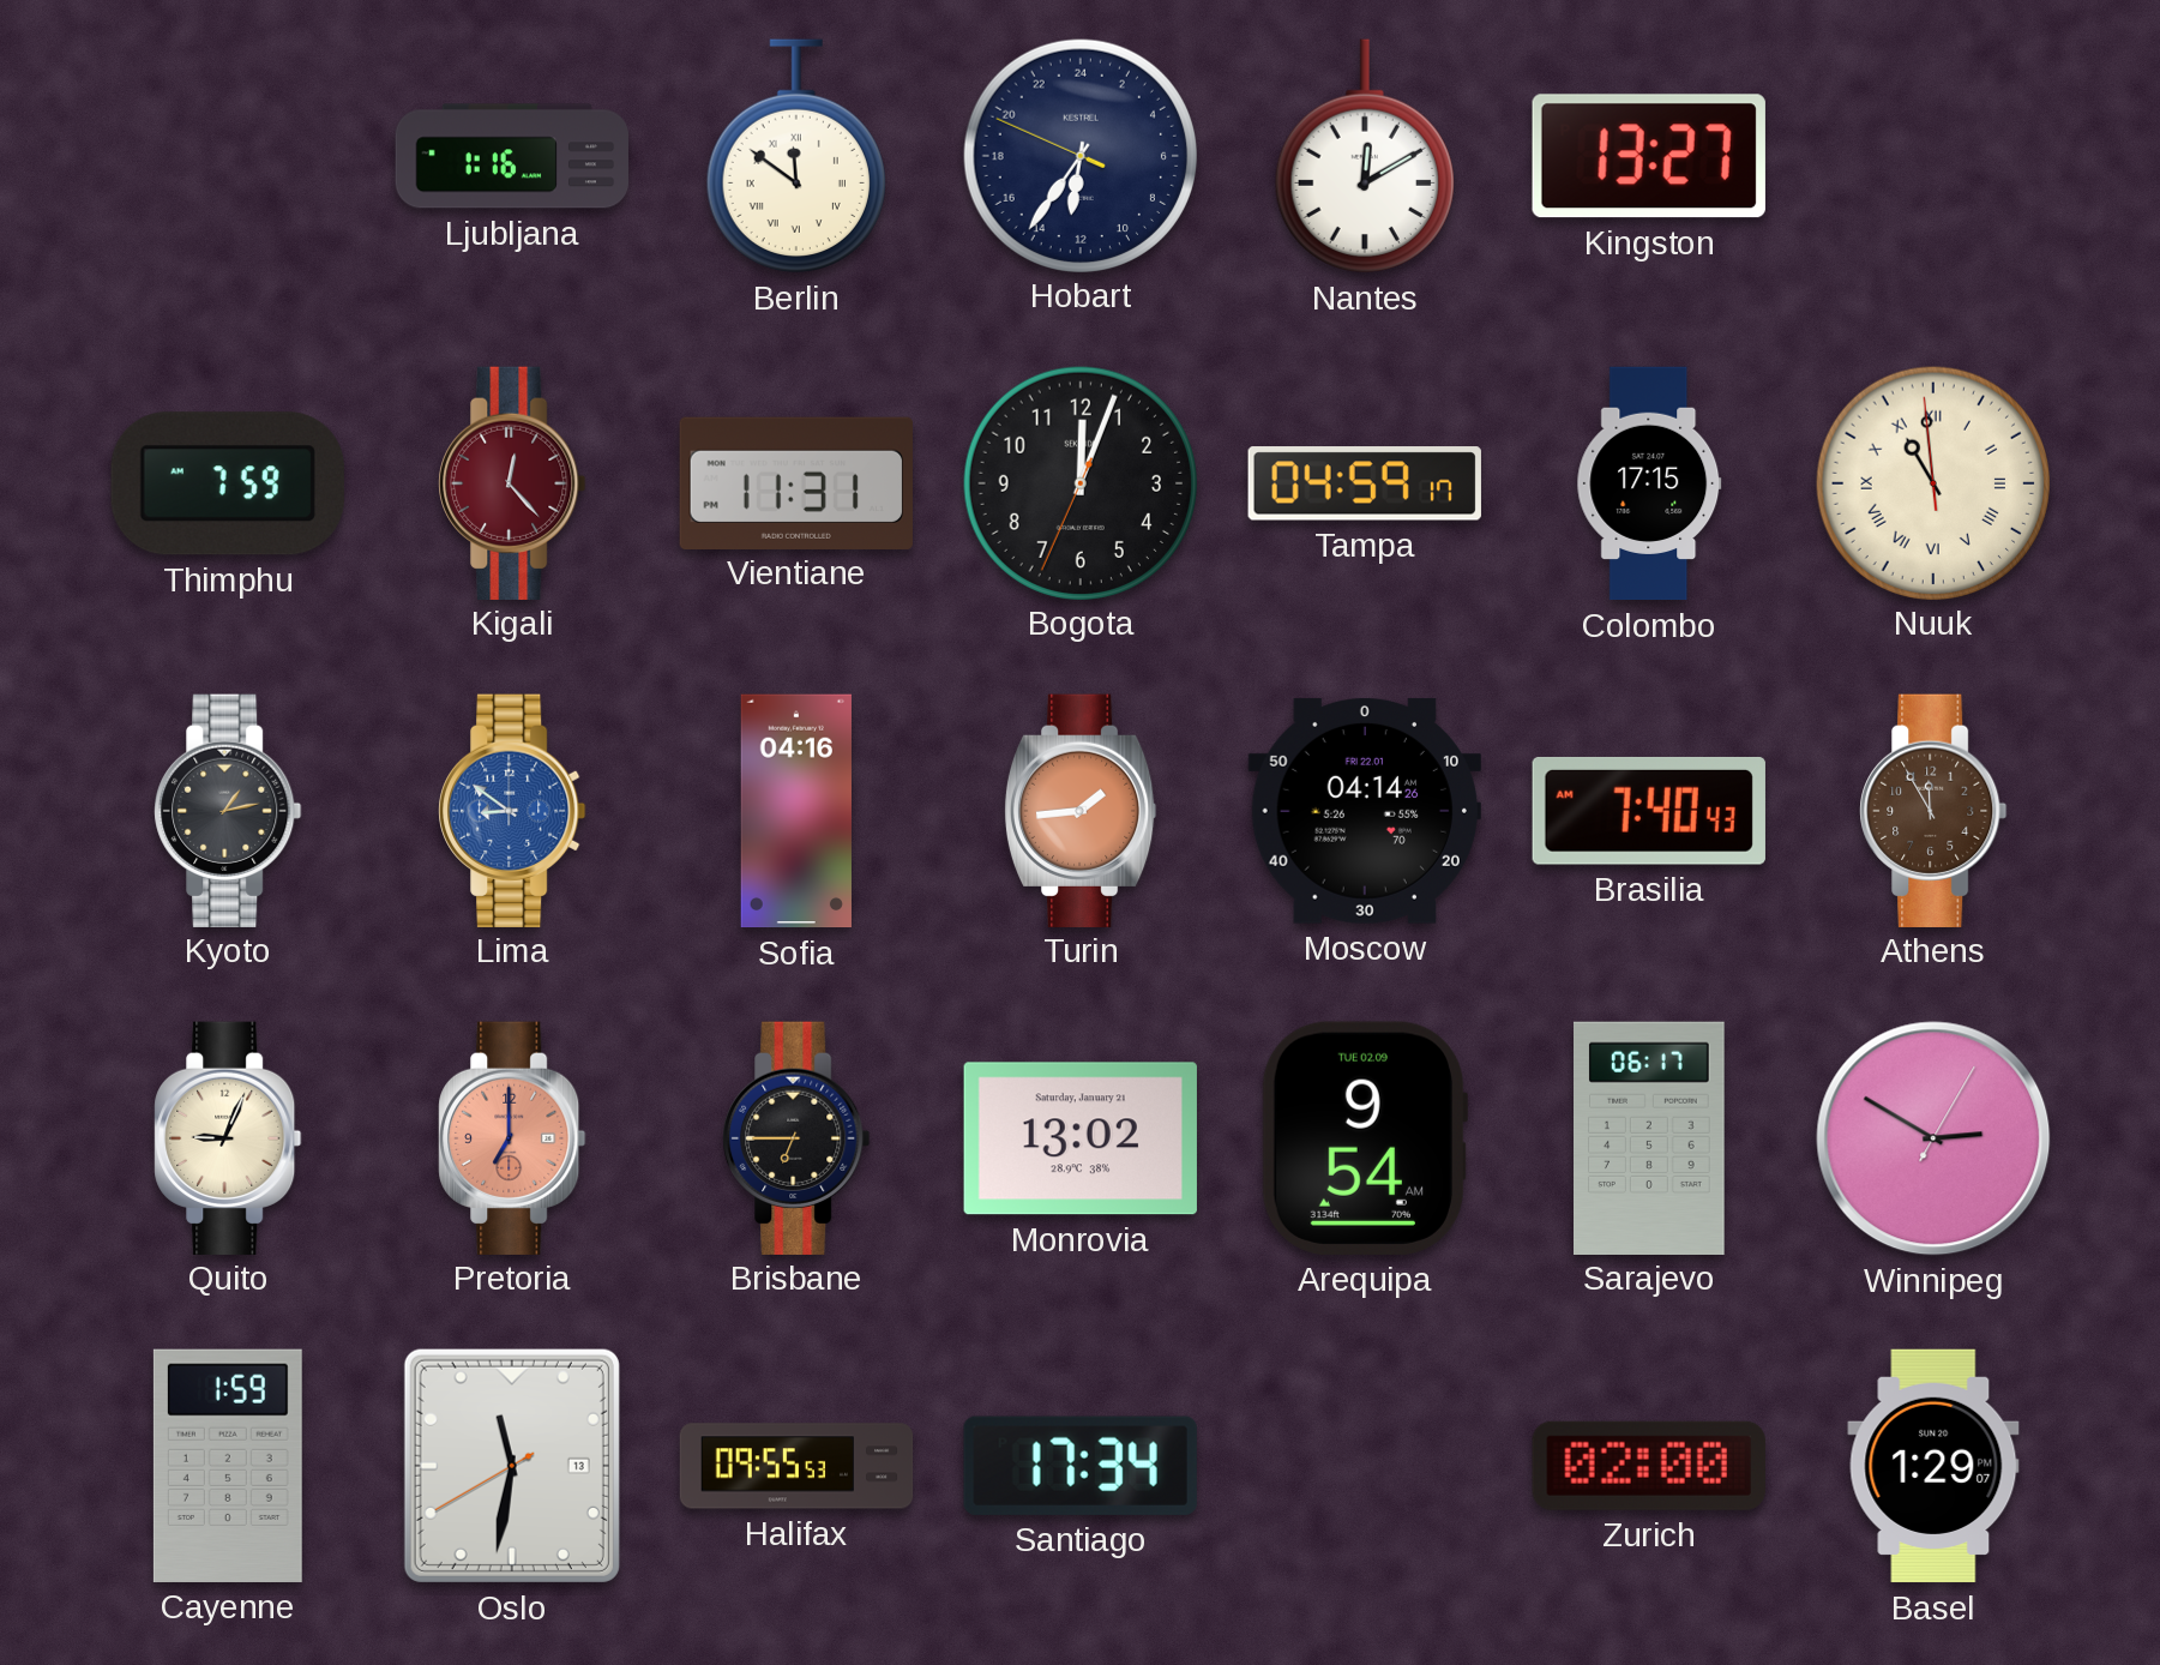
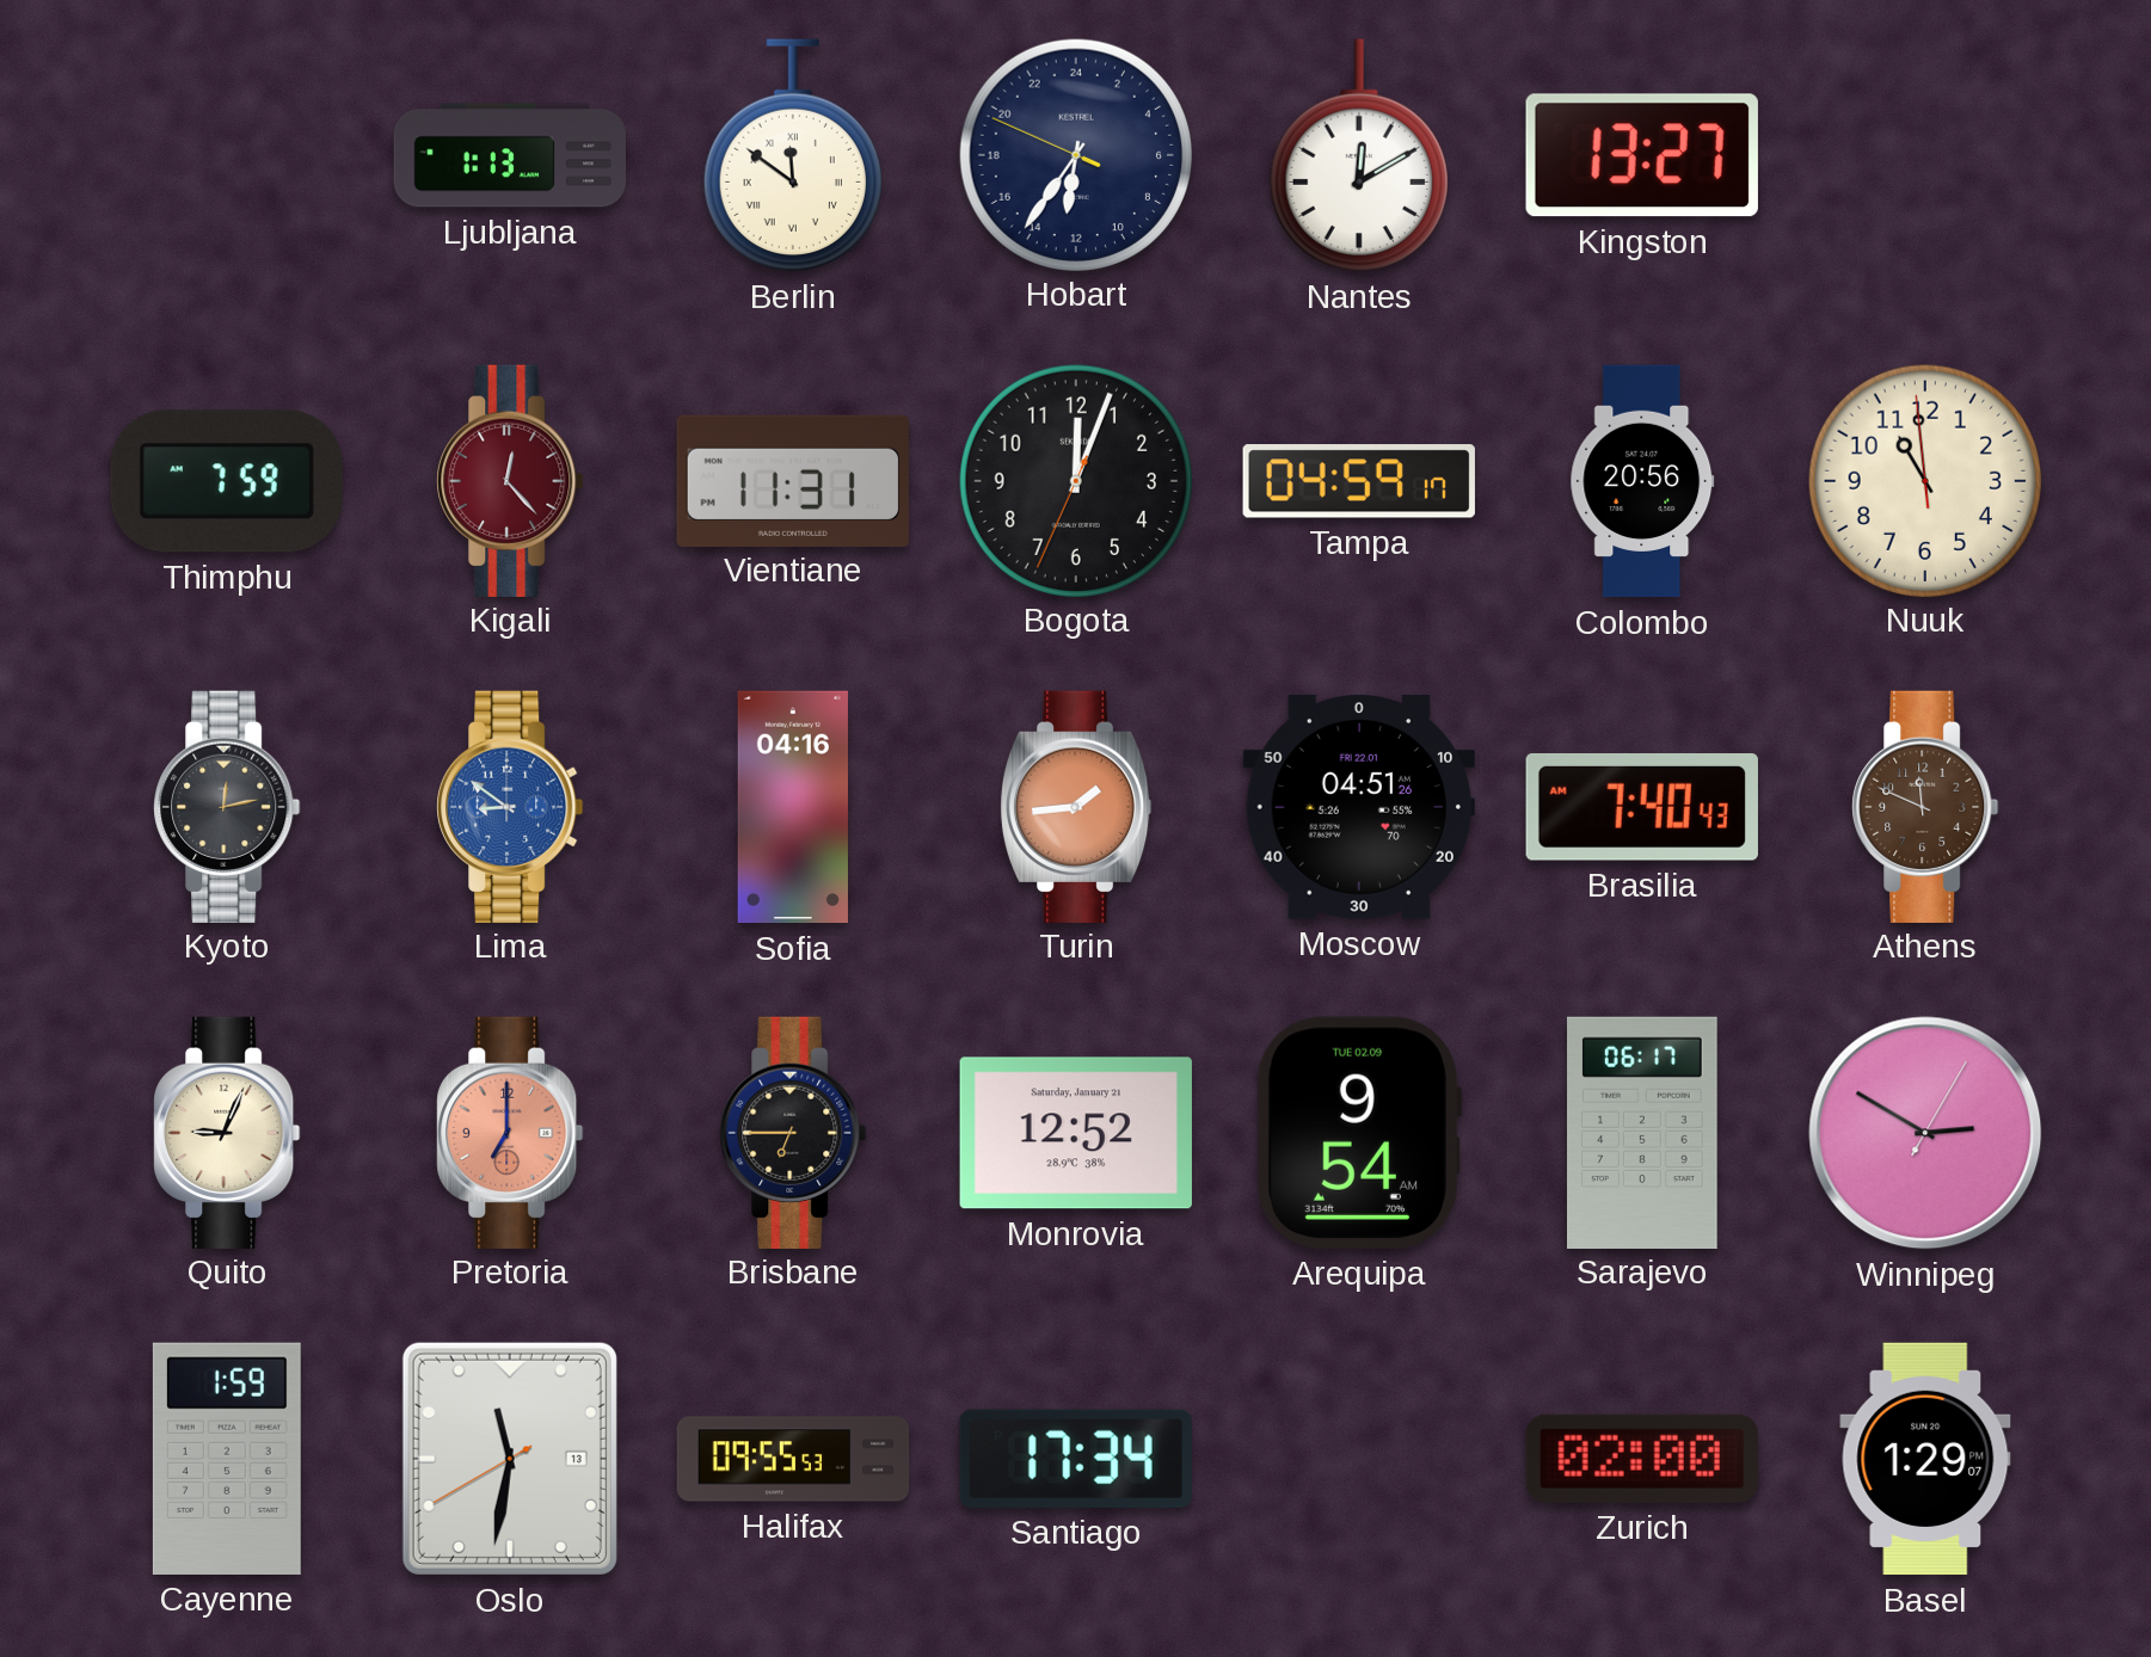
Ljubljana: 1:16 -> 1:13 (510, 155)
Colombo: 17:15 -> 20:56 (1642, 481)
Nuuk numerals: Roman -> Arabic (1924, 480)
Kyoto: 1:13 -> 12:13 (227, 806)
Moscow: 04:14 -> 04:51 (1359, 807)
Athens: 11:55 -> 11:49 (1925, 806)
Monrovia: 13:02 -> 12:52 (1076, 1133)
